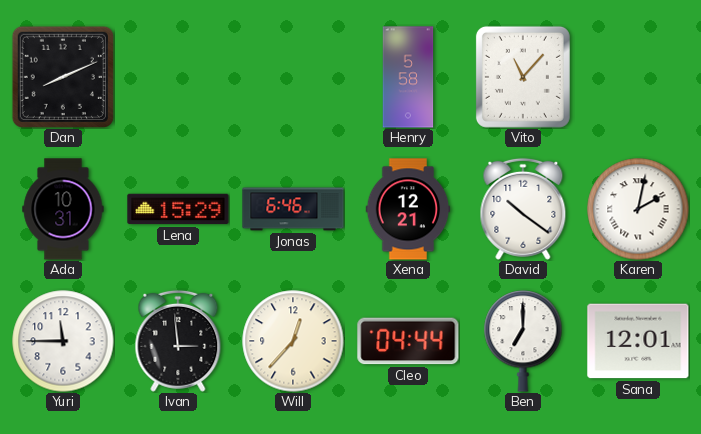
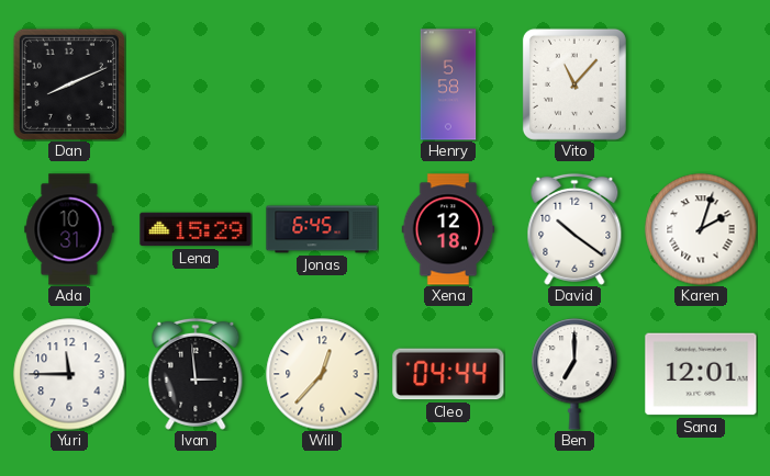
Jonas: 6:46 -> 6:45 (322, 229)
Xena: 12:21 -> 12:18 (448, 229)
Karen: 2:02 -> 2:03 (701, 229)
